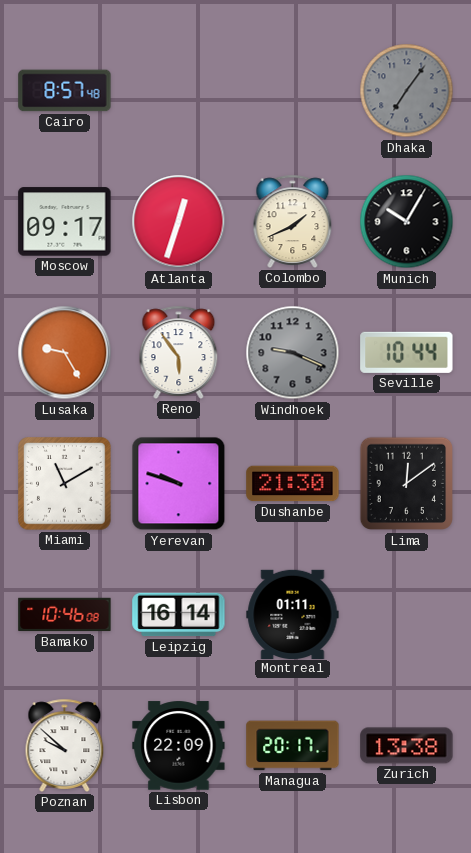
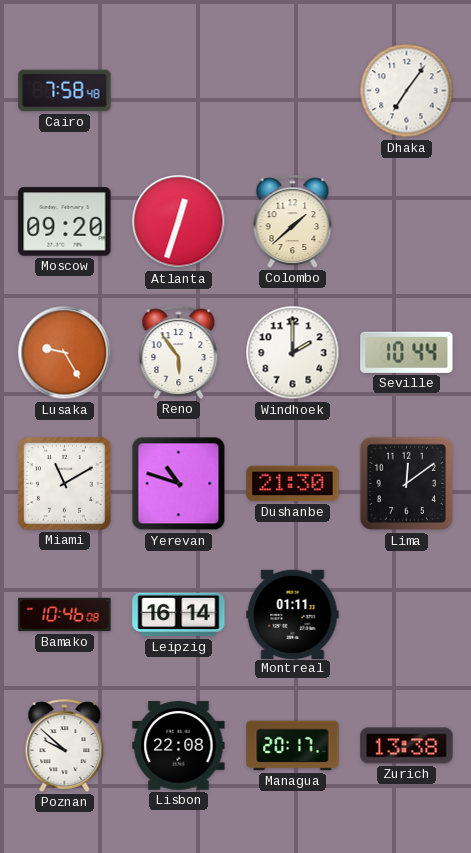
Cairo: 8:57 -> 7:58 (65, 91)
Dhaka dial: grey -> white (407, 91)
Moscow: 09:17 -> 09:20 (65, 222)
Colombo: 1:41 -> 1:38 (293, 221)
Munich: 10:05 -> none (407, 222)
Windhoek: 9:19 -> 2:00 (293, 353)
Windhoek dial: grey -> white (293, 353)
Yerevan: 9:48 -> 10:48 (179, 484)
Lisbon: 22:09 -> 22:08 (179, 746)
